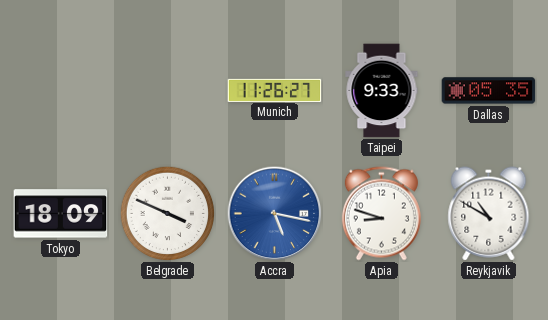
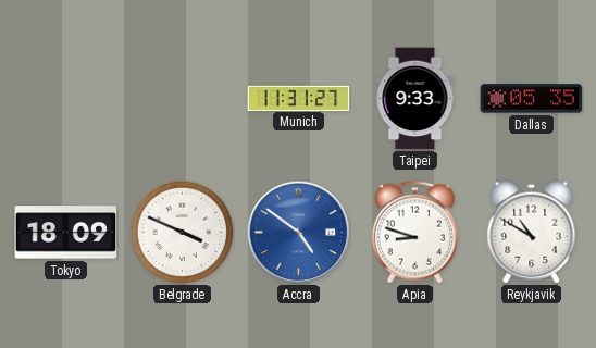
Munich: 11:26 -> 11:31 (299, 98)
Accra: 5:17 -> 4:51 (298, 232)
